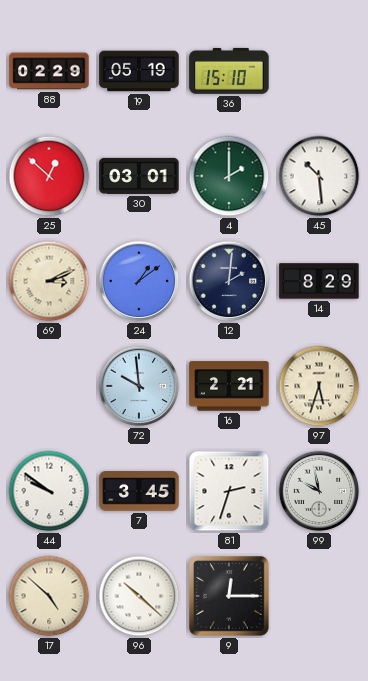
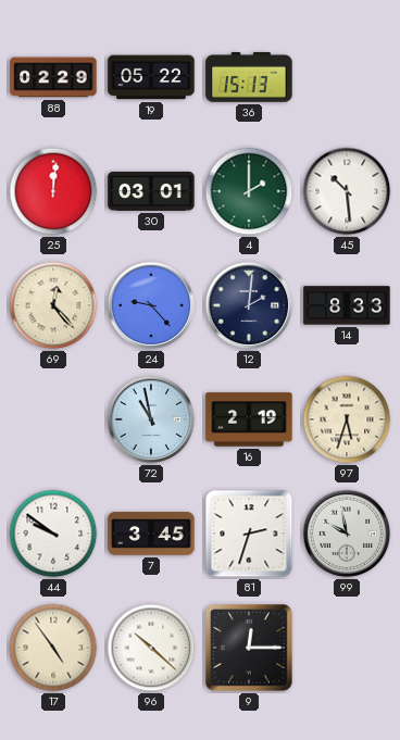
19: 05:19 -> 05:22 (151, 77)
36: 15:10 -> 15:13 (249, 77)
25: 12:52 -> 12:01 (53, 191)
69: 3:11 -> 12:23 (53, 305)
24: 1:09 -> 9:23 (151, 305)
14: 8:29 -> 8:33 (347, 305)
72: 9:59 -> 10:58 (151, 419)
16: 2:21 -> 2:19 (249, 419)
17: 4:52 -> 4:54 (53, 648)
